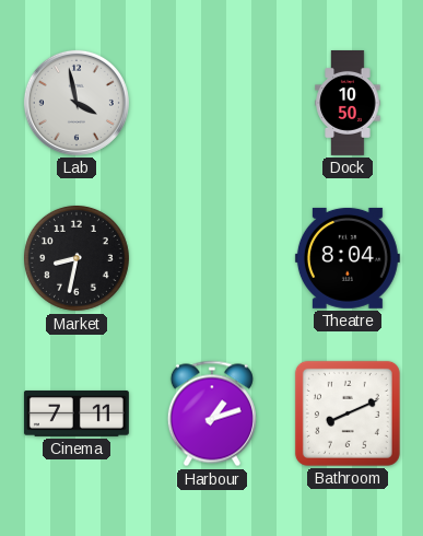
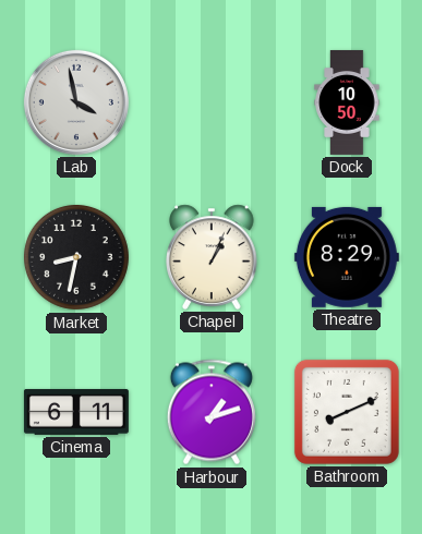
Chapel: none -> 1:04 (213, 257)
Theatre: 8:04 -> 8:29 (347, 257)
Cinema: 7:11 -> 6:11 (76, 412)
